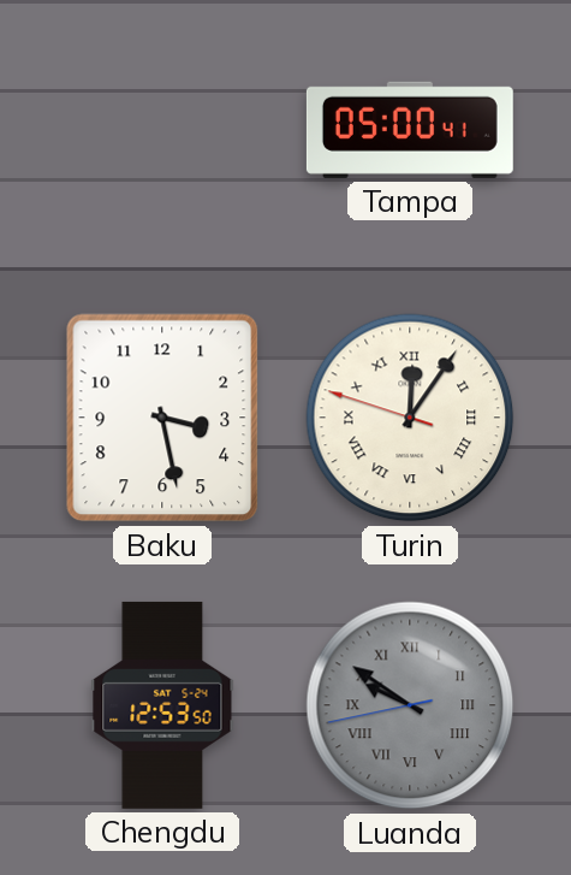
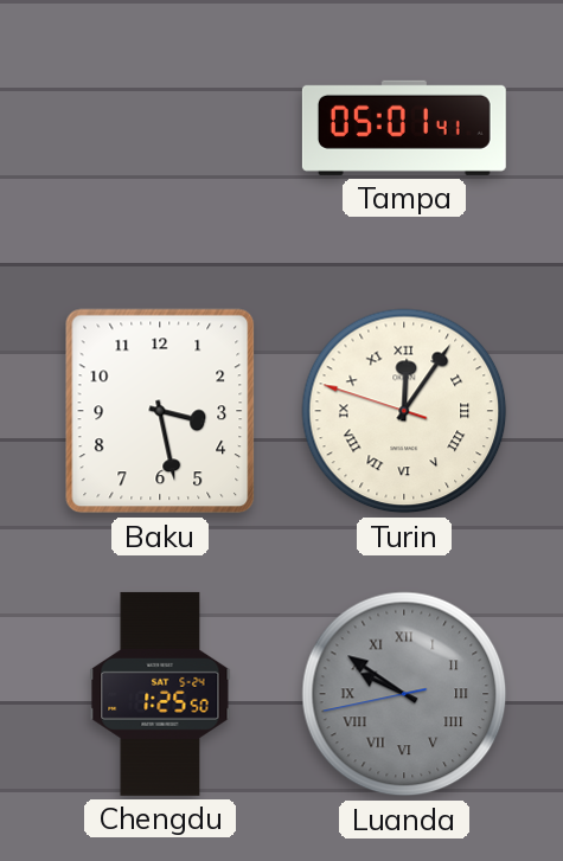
Tampa: 05:00 -> 05:01 (404, 128)
Chengdu: 12:53 -> 1:25 (160, 694)
